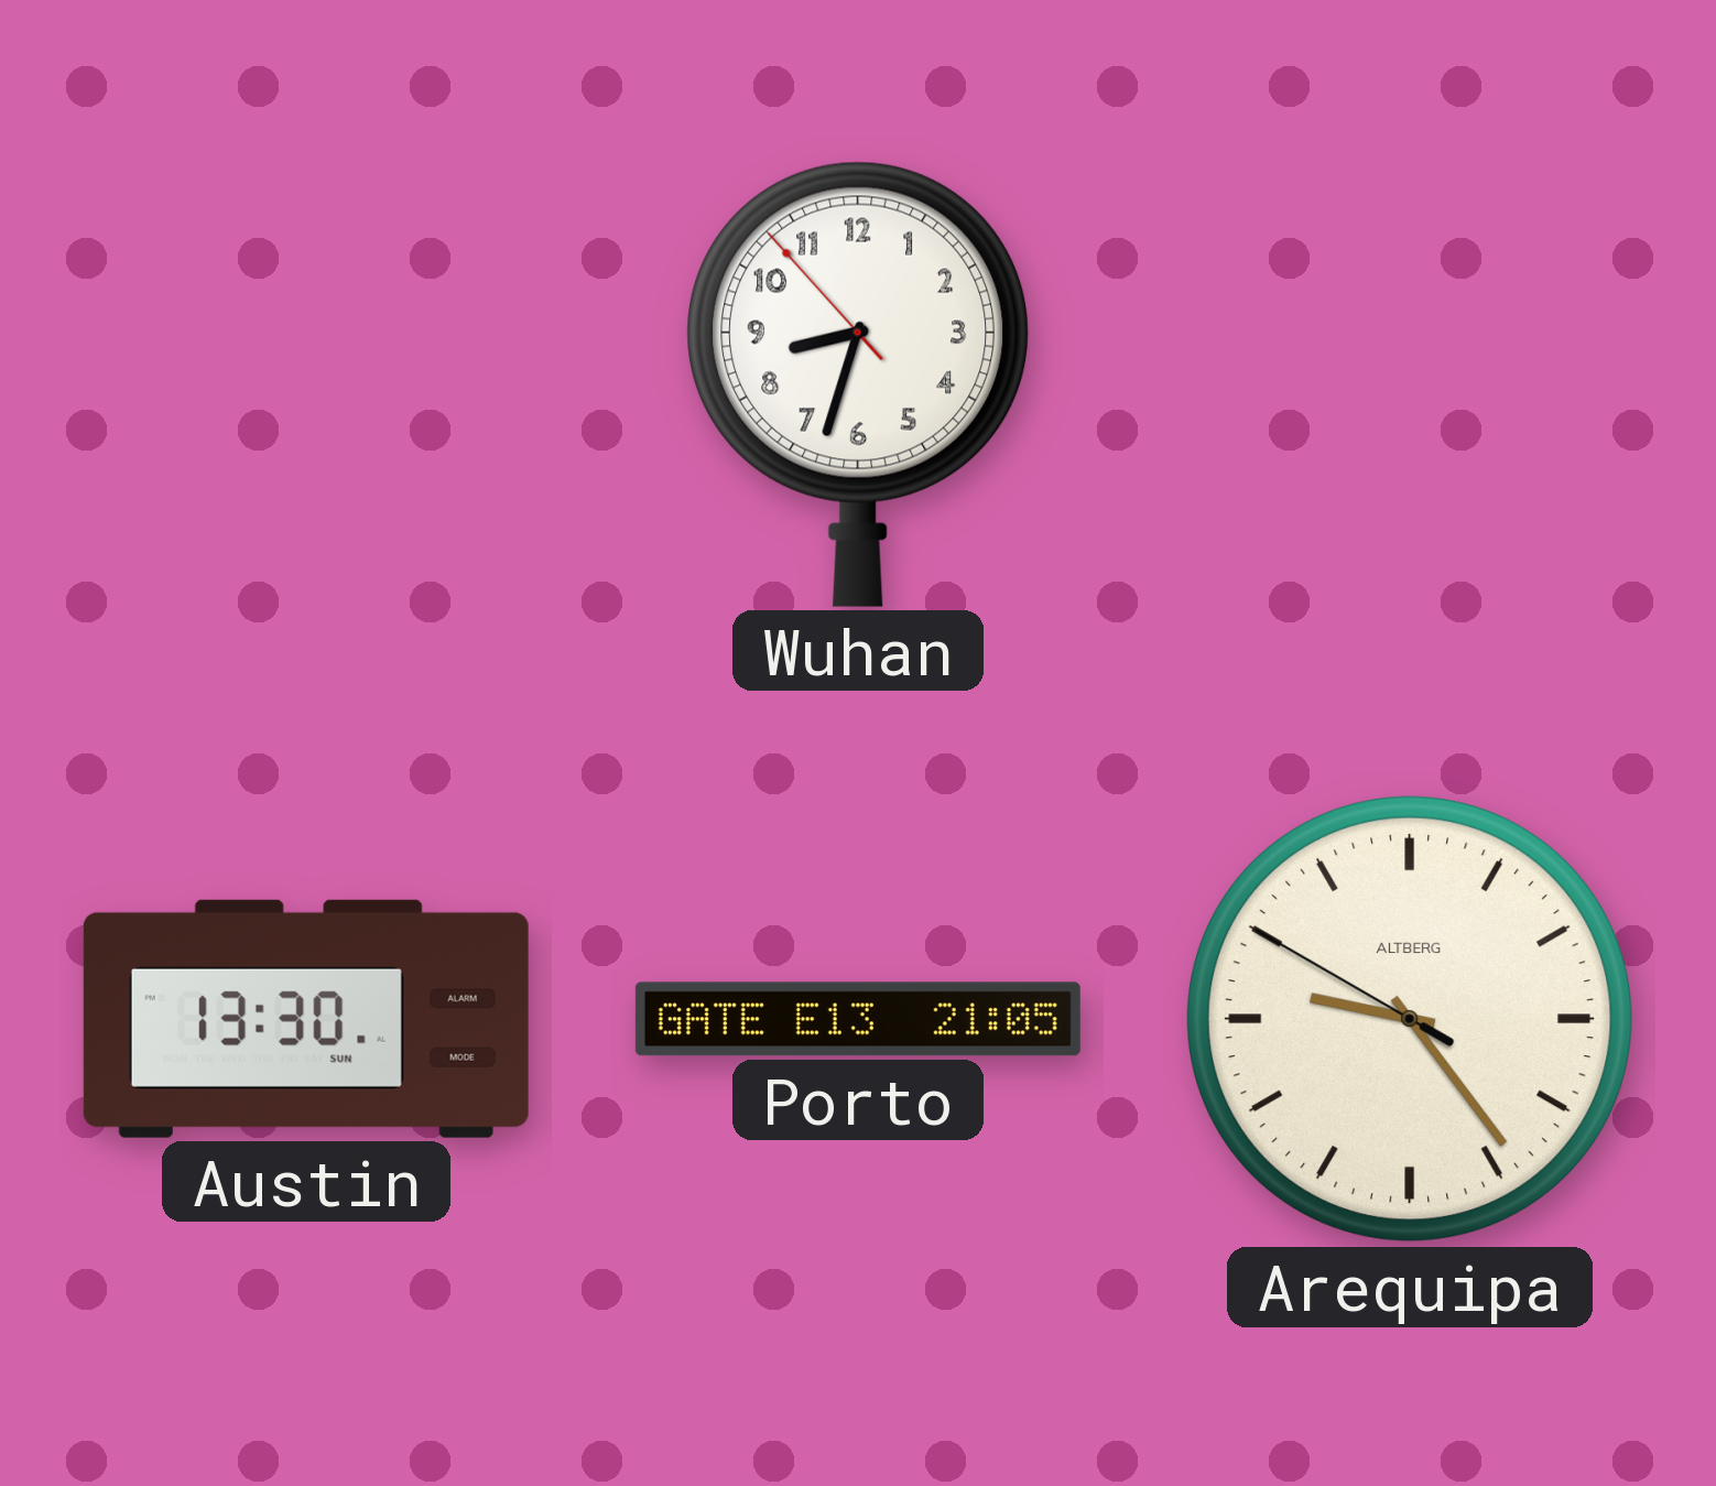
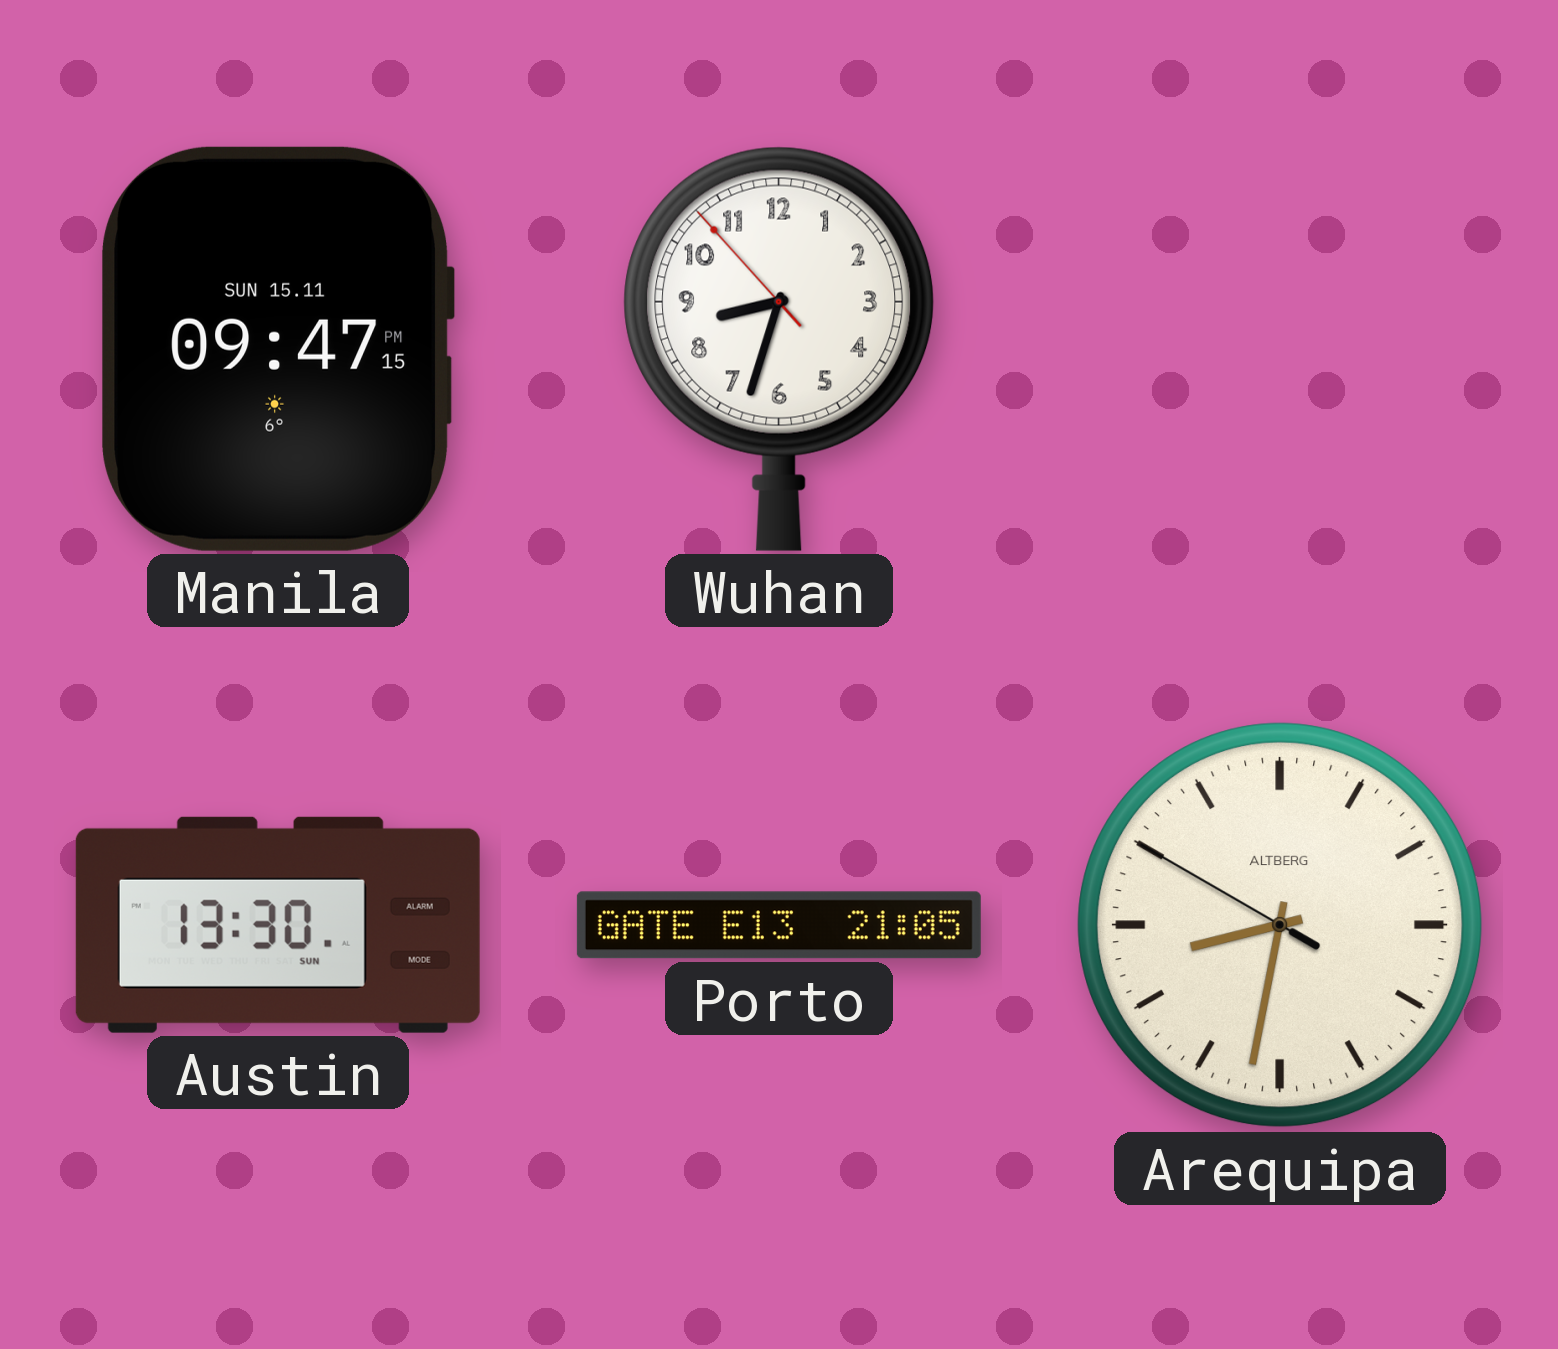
Manila: none -> 09:47 (278, 349)
Arequipa: 9:23 -> 8:31 (1280, 925)
